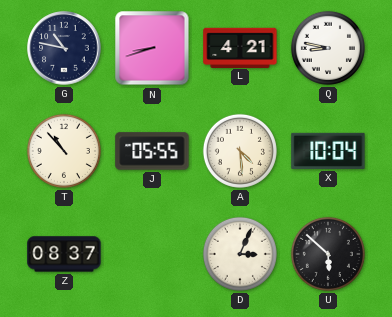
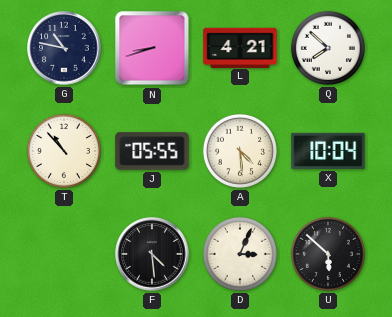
Q: 8:47 -> 7:52 (328, 48)
Z: 08:37 -> none (64, 254)
F: none -> 4:29 (152, 254)
